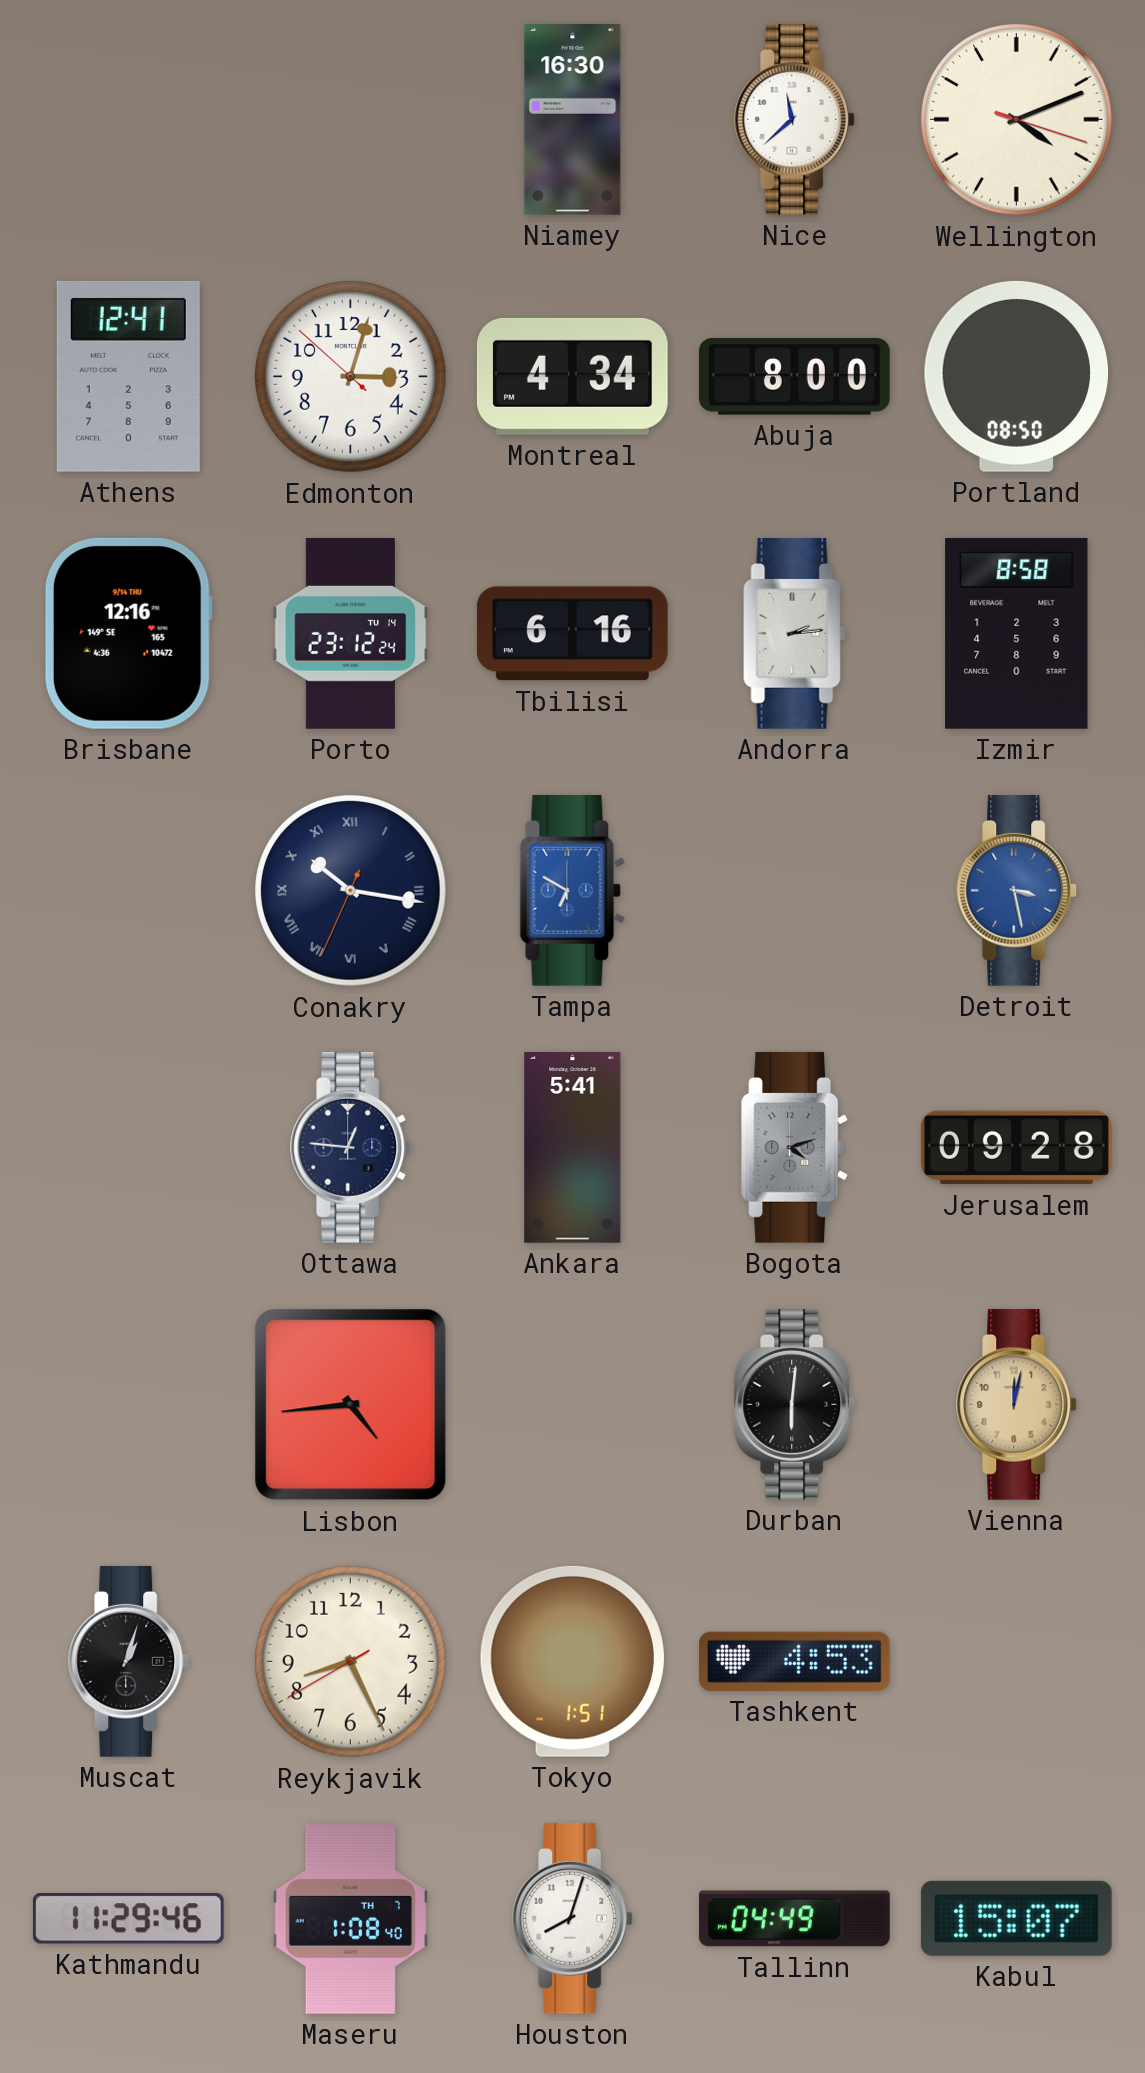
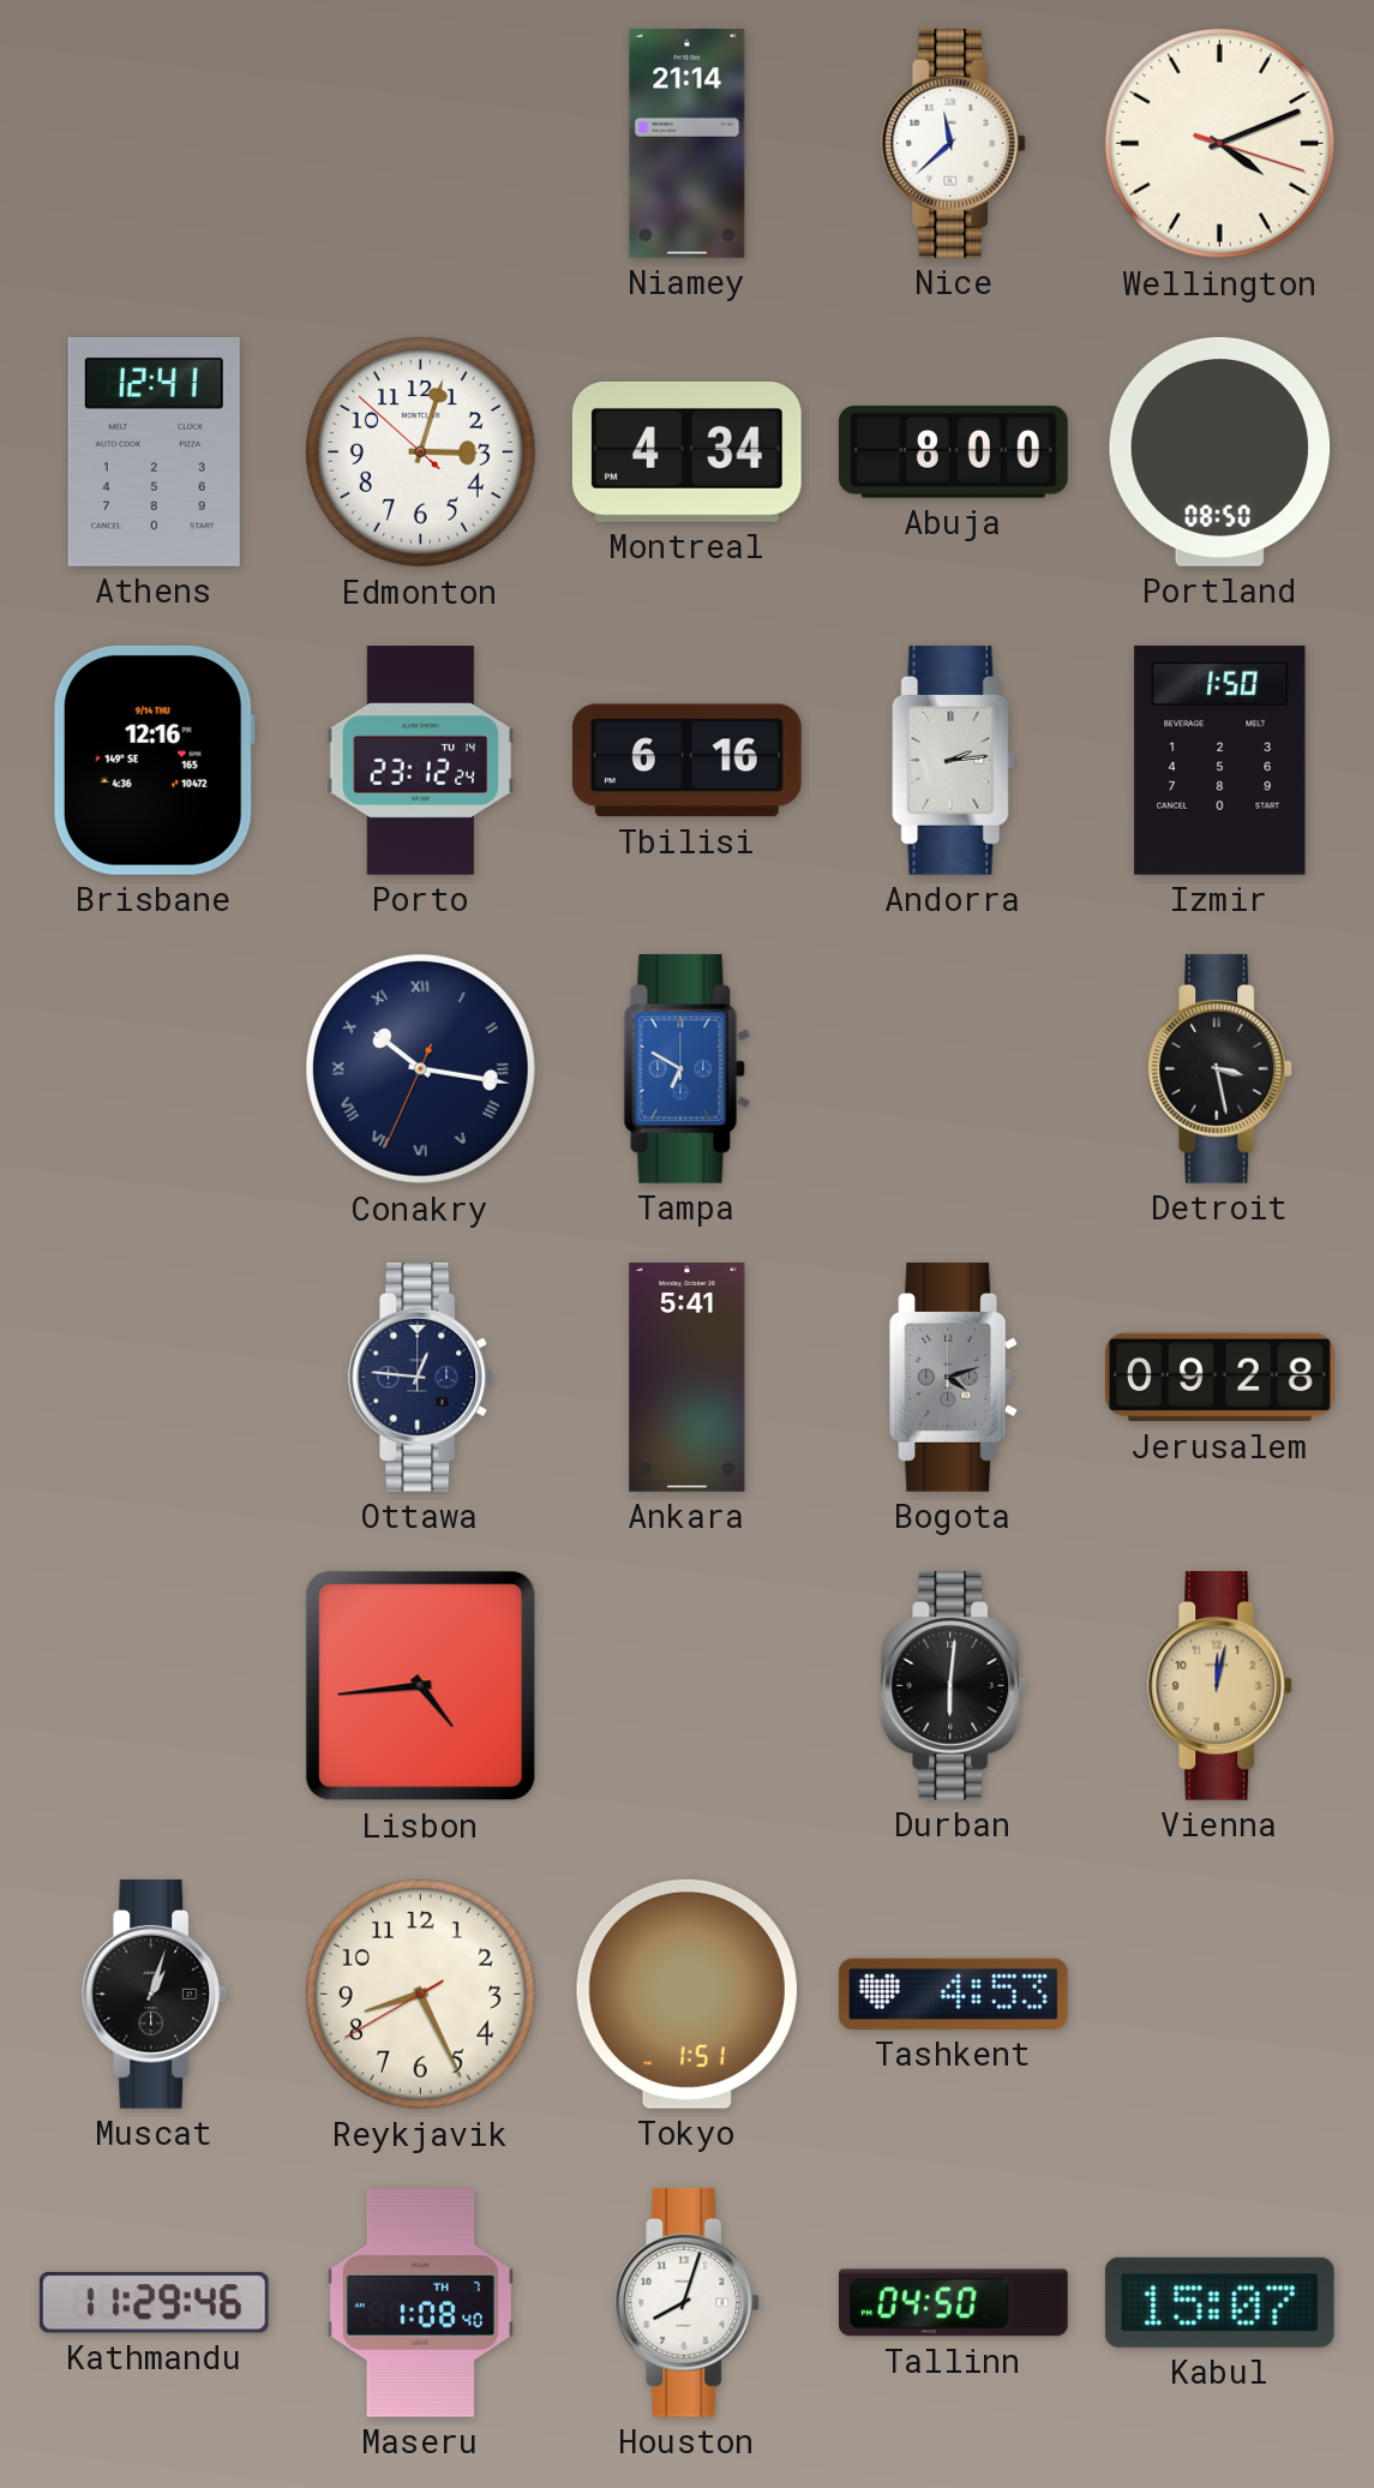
Niamey: 16:30 -> 21:14 (688, 144)
Izmir: 8:58 -> 1:50 (1220, 760)
Detroit dial: blue -> black (1220, 1068)
Tallinn: 04:49 -> 04:50 (954, 2303)
